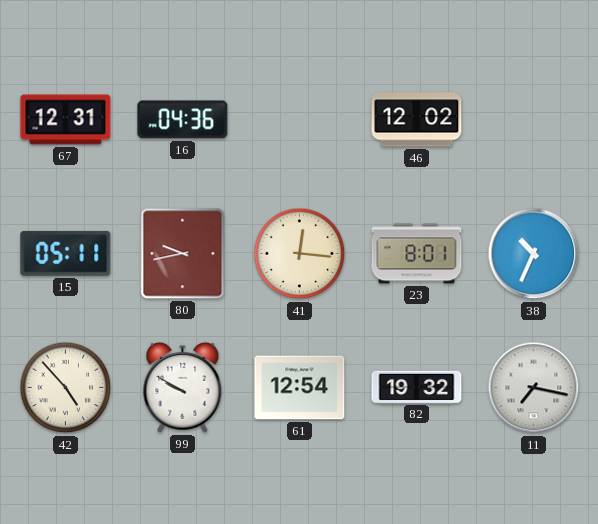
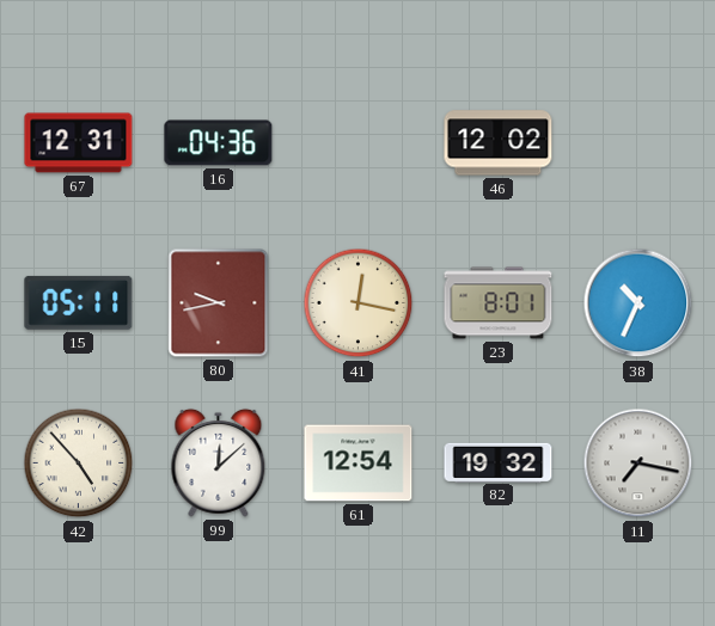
41: 12:16 -> 12:17 (359, 303)
99: 9:50 -> 12:08 (219, 462)
